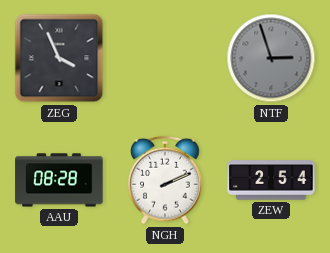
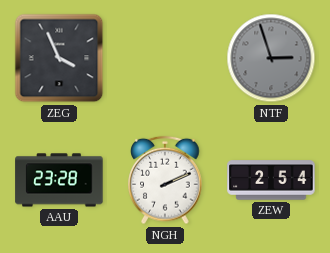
AAU: 08:28 -> 23:28 (59, 180)
